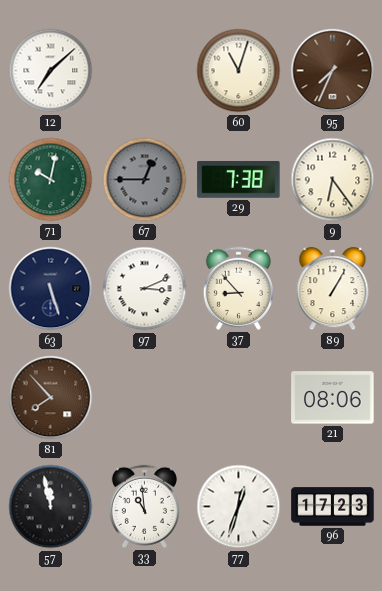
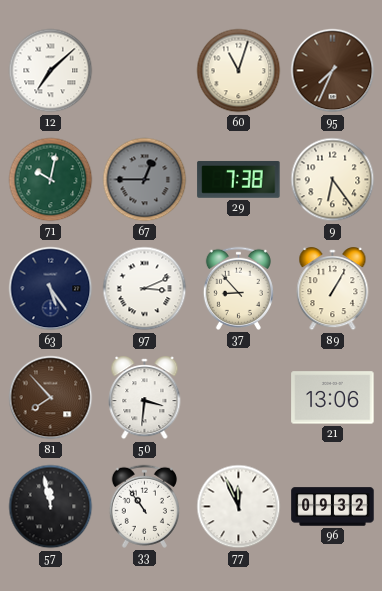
63: 5:27 -> 5:24 (51, 289)
50: none -> 3:31 (145, 398)
21: 08:06 -> 13:06 (333, 398)
33: 10:59 -> 10:54 (144, 506)
77: 12:33 -> 11:56 (239, 507)
96: 17:23 -> 09:32 (333, 507)
